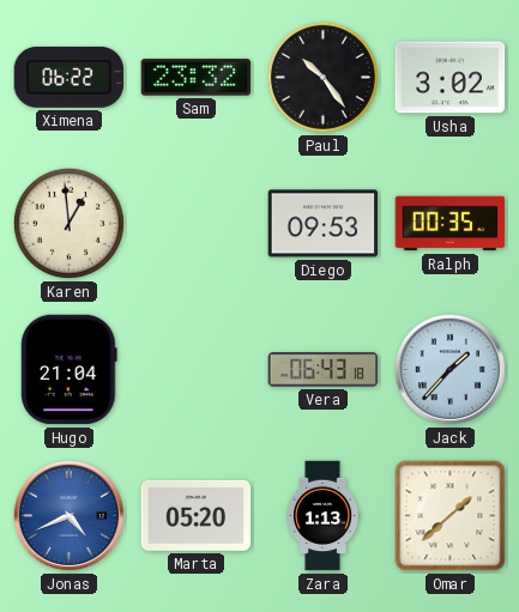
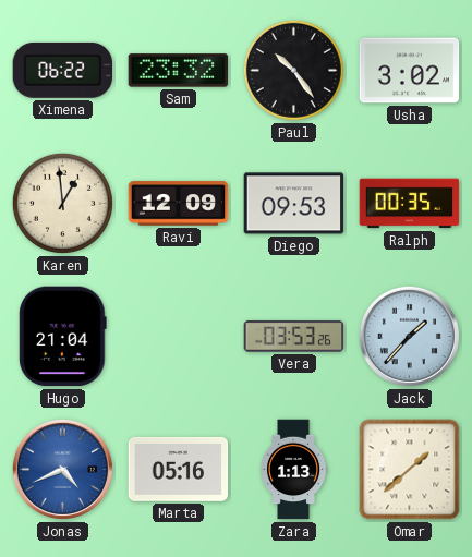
Ravi: none -> 12:09 (179, 204)
Vera: 06:43 -> 03:53 (294, 337)
Marta: 05:20 -> 05:16 (179, 469)
